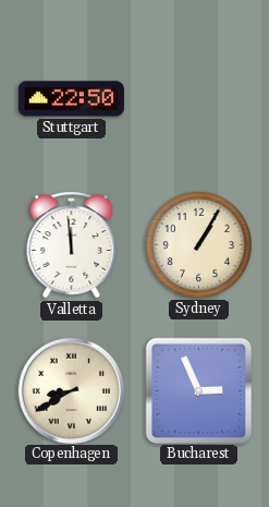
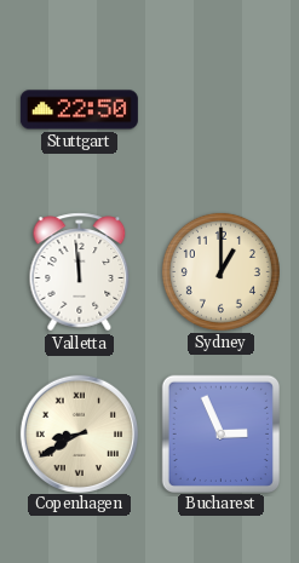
Sydney: 1:05 -> 1:00 (220, 271)
